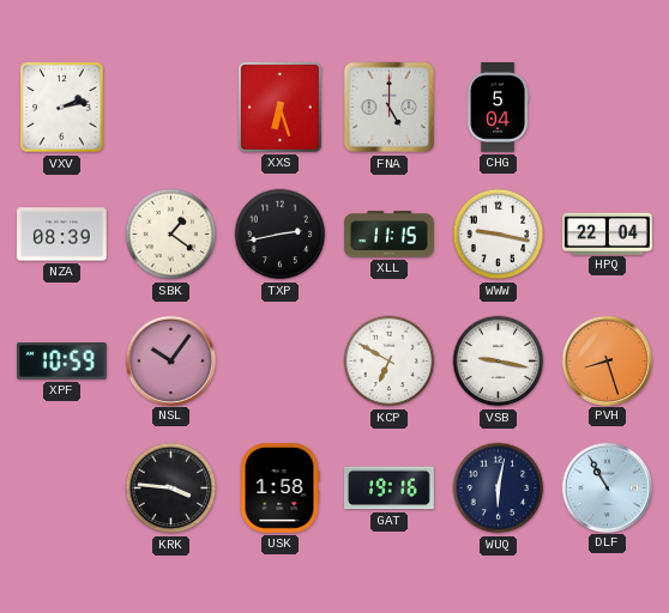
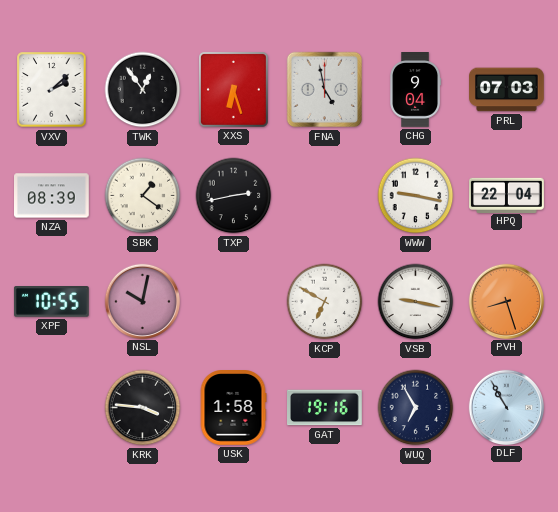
VXV: 2:13 -> 2:08 (52, 90)
TWK: none -> 12:54 (143, 90)
FNA: 5:00 -> 4:58 (325, 90)
CHG: 5:04 -> 9:04 (416, 90)
PRL: none -> 07:03 (507, 90)
XLL: 11:15 -> none (390, 235)
XPF: 10:59 -> 10:55 (51, 302)
NSL: 10:06 -> 10:02 (142, 301)
WUQ: 6:02 -> 6:55 (416, 408)
